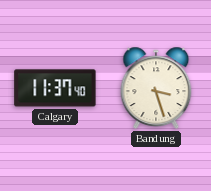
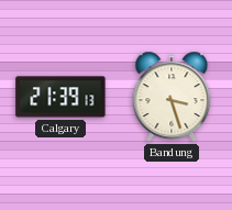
Calgary: 11:37 -> 21:39 (60, 97)
